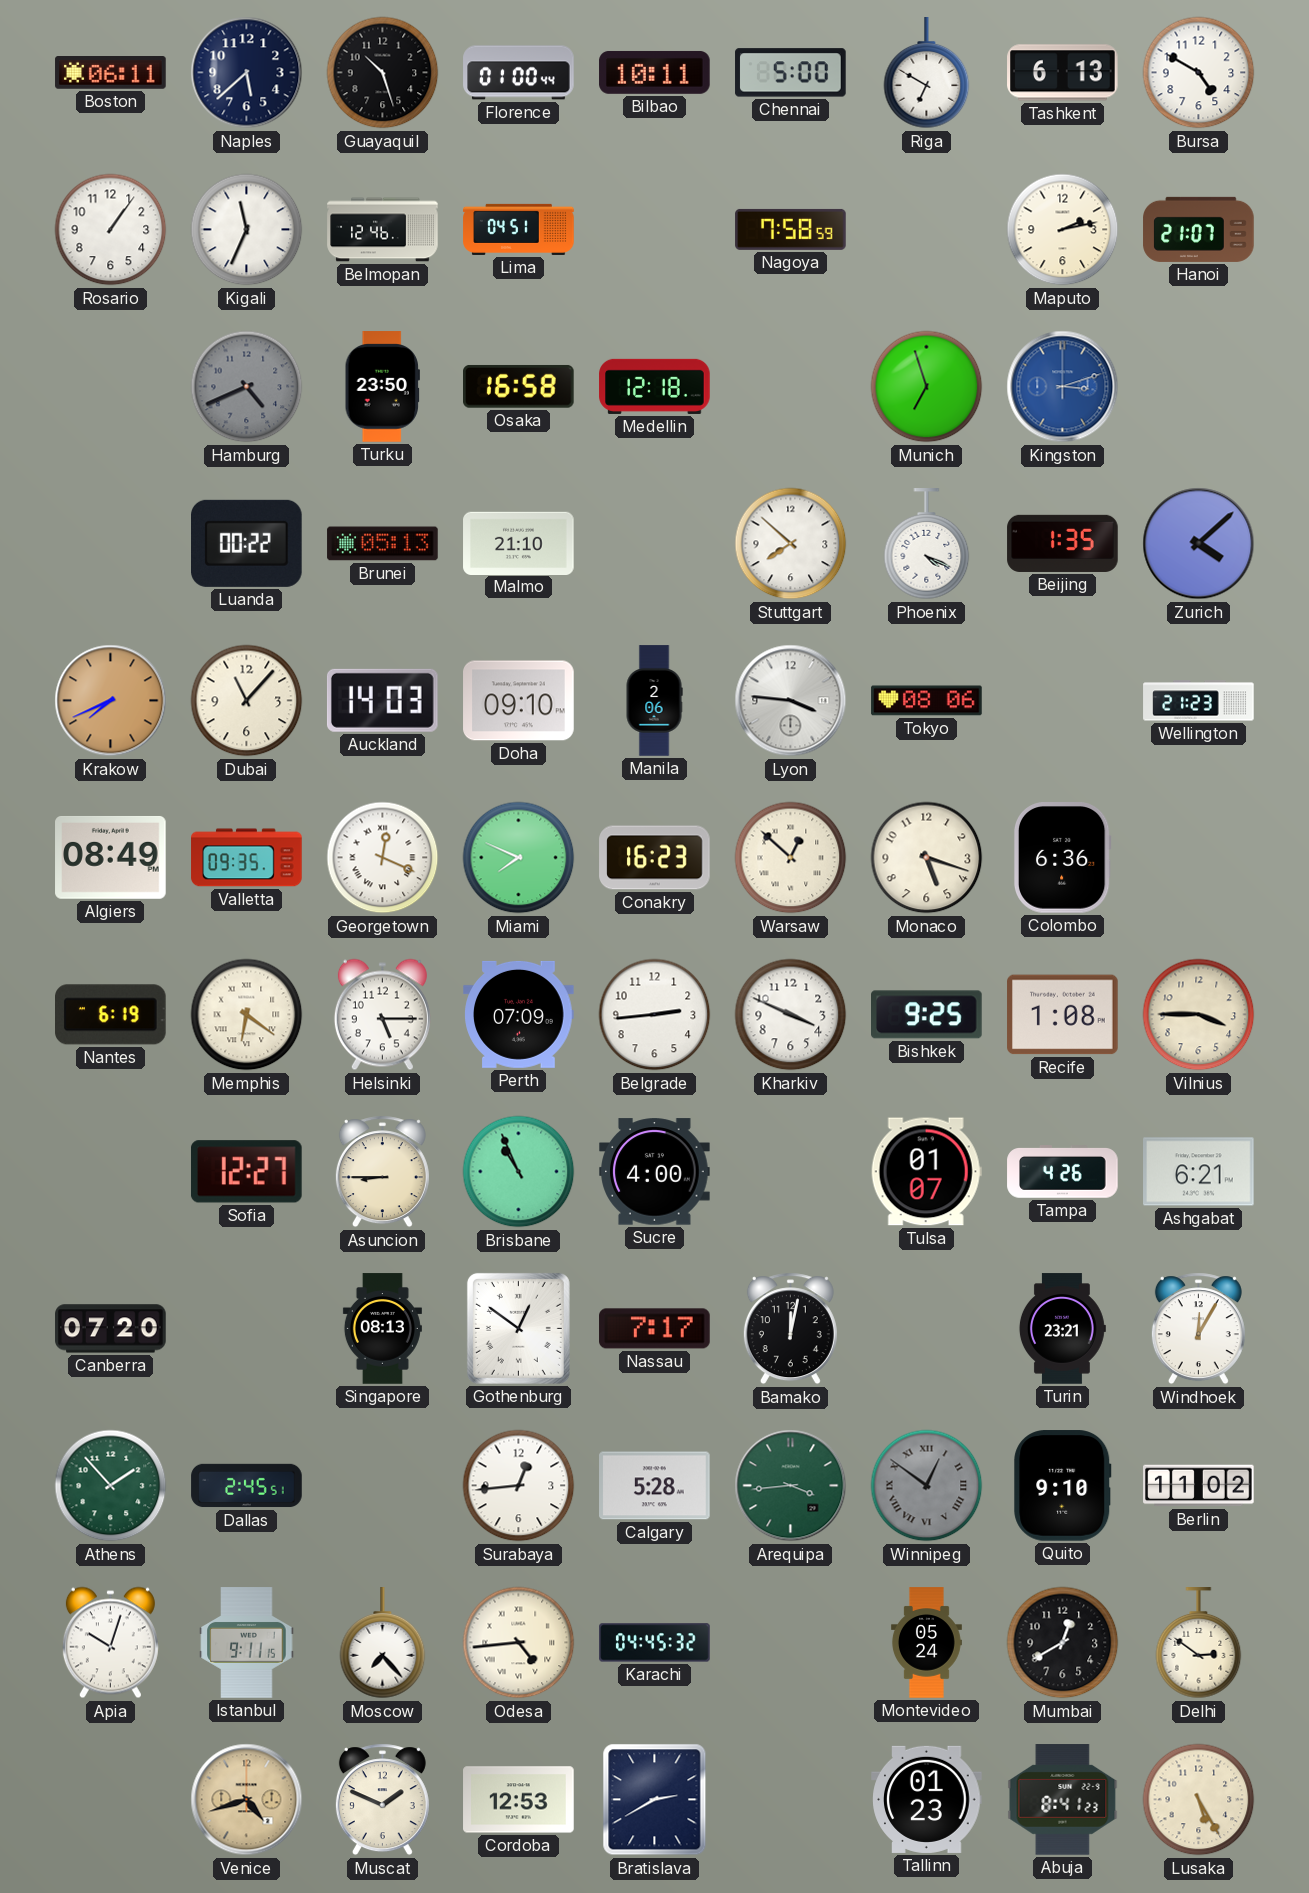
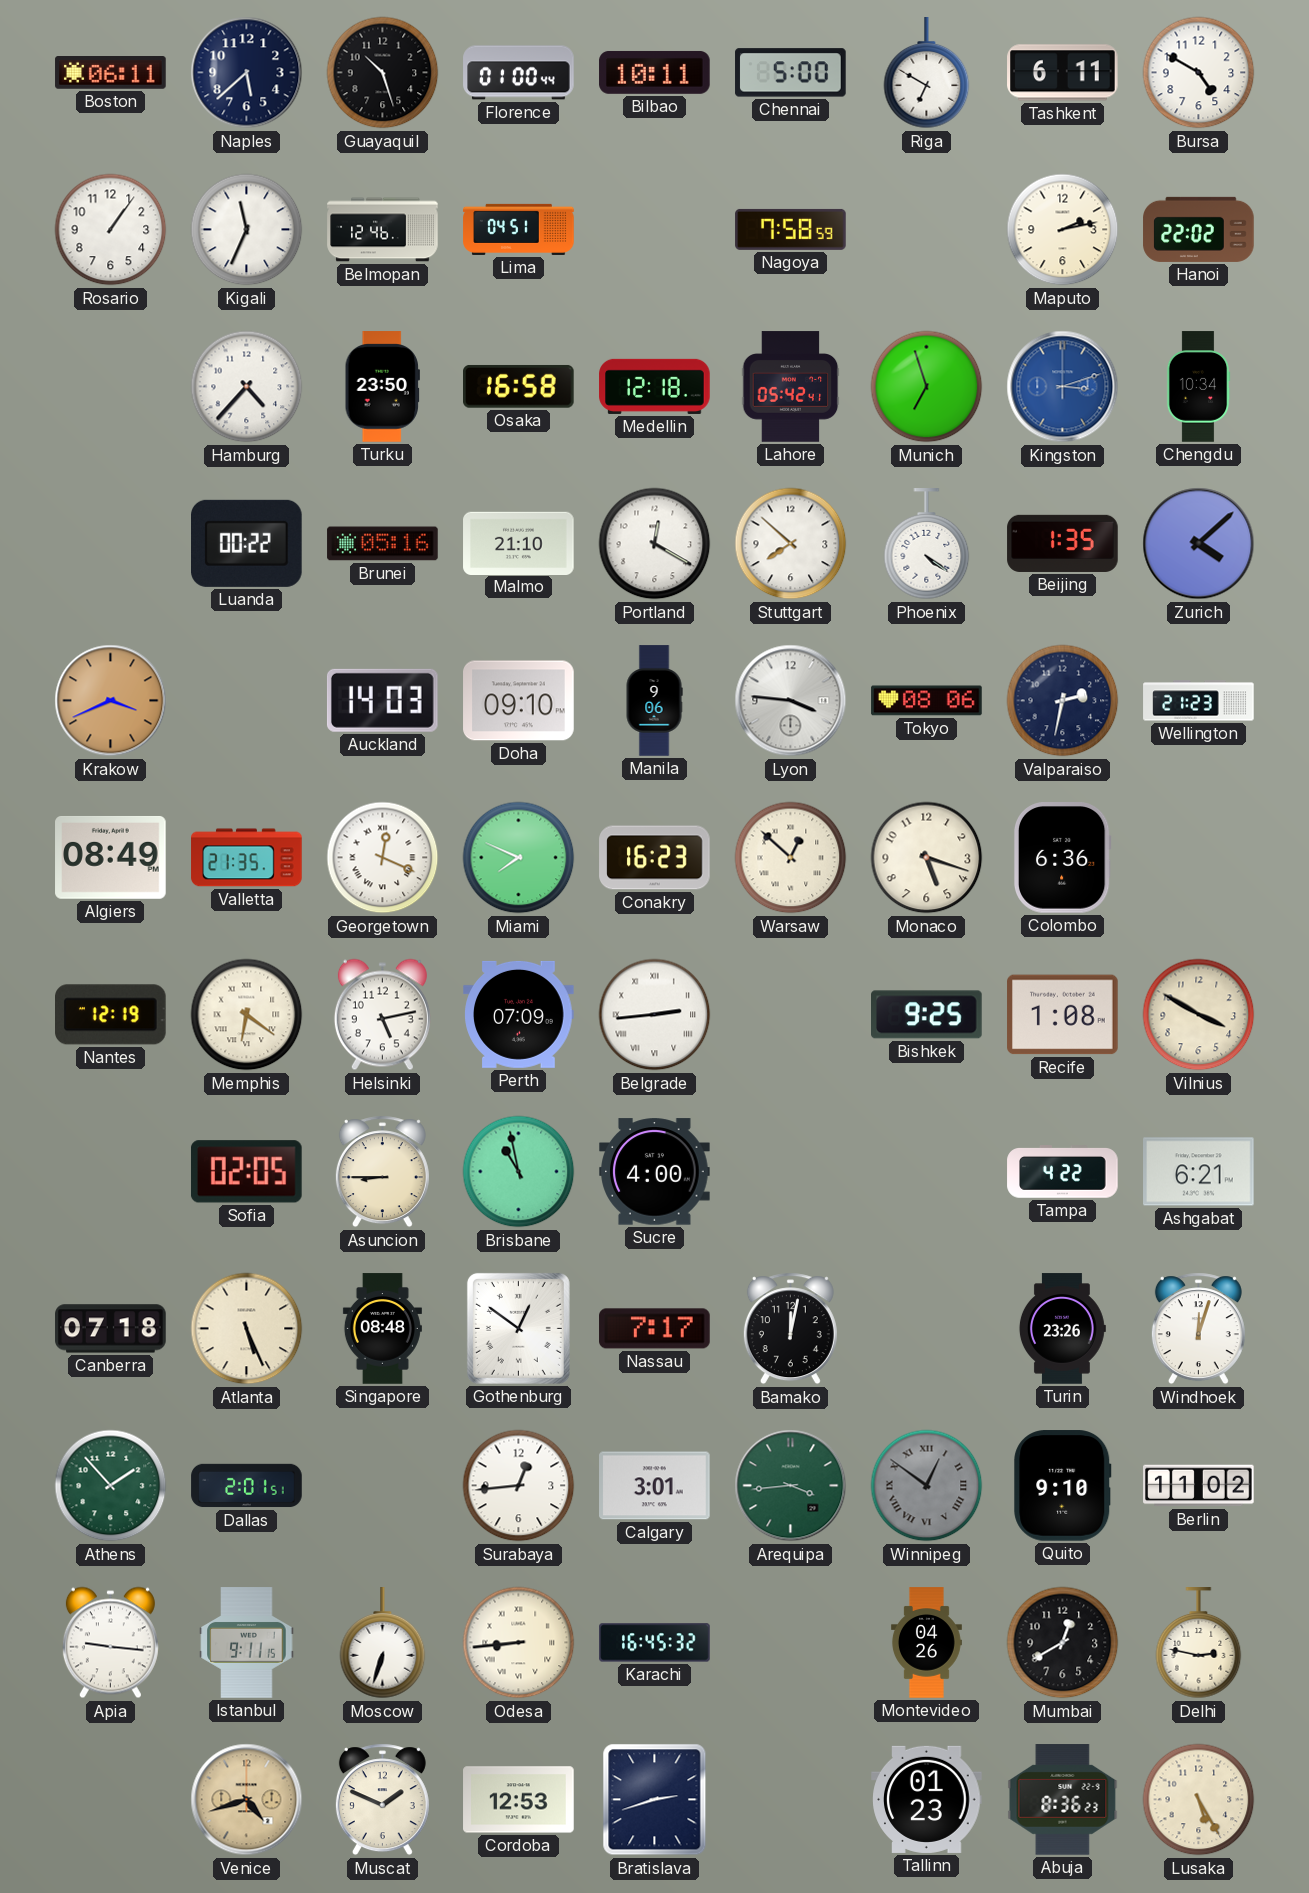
Tashkent: 6:13 -> 6:11 (1063, 73)
Hanoi: 21:07 -> 22:02 (1199, 229)
Hamburg: 4:41 -> 4:37 (247, 387)
Hamburg dial: grey -> white (247, 387)
Lahore: none -> 05:42 (791, 387)
Chengdu: none -> 10:34 (1198, 387)
Brunei: 05:13 -> 05:16 (383, 544)
Portland: none -> 12:20 (655, 544)
Phoenix: 4:19 -> 4:21 (927, 544)
Krakow: 7:41 -> 3:41 (111, 701)
Dubai: 11:07 -> none (247, 701)
Manila: 2:06 -> 9:06 (654, 701)
Valparaiso: none -> 2:32 (1063, 701)
Valletta: 09:35 -> 21:35 (247, 858)
Nantes: 6:19 -> 12:19 (111, 1015)
Helsinki: 5:15 -> 5:13 (382, 1015)
Belgrade numerals: Arabic -> Roman (655, 1015)
Kharkiv: 3:49 -> none (791, 1015)
Vilnius: 3:45 -> 3:50 (1199, 1015)
Sofia: 12:27 -> 02:05 (246, 1172)
Brisbane: 10:56 -> 10:58 (519, 1172)
Tulsa: 01:07 -> none (926, 1172)
Tampa: 4:26 -> 4:22 (1063, 1172)
Canberra: 07:20 -> 07:18 (111, 1329)
Atlanta: none -> 5:26 (247, 1329)
Singapore: 08:13 -> 08:48 (382, 1329)
Turin: 23:21 -> 23:26 (1062, 1329)
Windhoek: 12:05 -> 12:03 (1198, 1329)
Dallas: 2:45 -> 2:01 (247, 1486)
Calgary: 5:28 -> 3:01 (655, 1486)
Apia: 10:03 -> 9:16 (110, 1643)
Moscow: 7:23 -> 6:33 (383, 1643)
Odesa: 4:44 -> 8:44 (519, 1643)
Karachi: 04:45 -> 16:45 (655, 1643)
Montevideo: 05:24 -> 04:26 (926, 1643)
Delhi: 2:51 -> 2:47 (1199, 1643)
Bratislava: 2:40 -> 2:42 (655, 1800)
Abuja: 8:41 -> 8:36 (1063, 1800)
